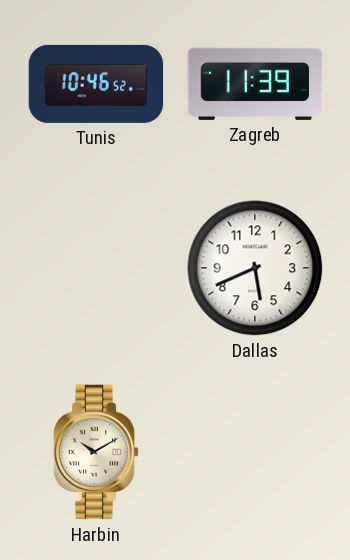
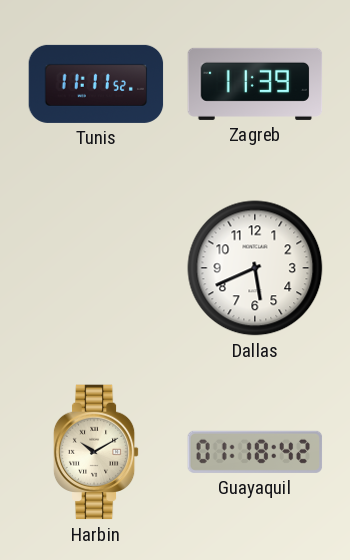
Tunis: 10:46 -> 11:11 (96, 84)
Guayaquil: none -> 01:18 (255, 452)
